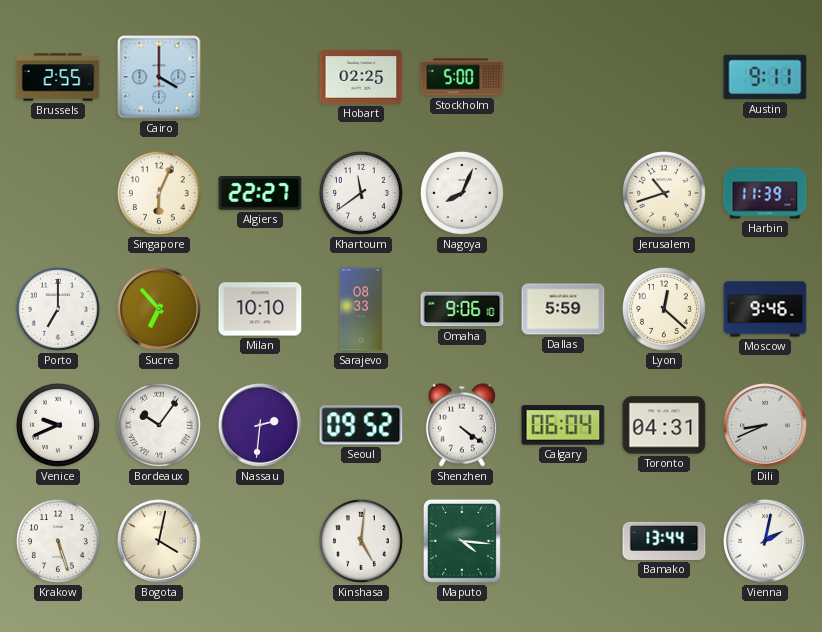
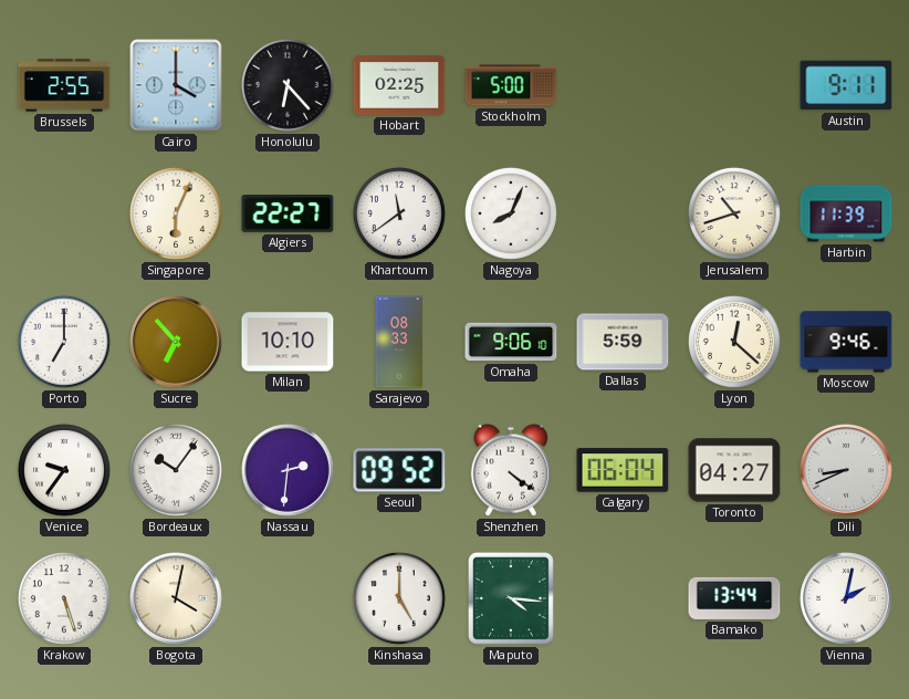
Honolulu: none -> 6:23 (288, 85)
Venice: 9:41 -> 9:36 (64, 470)
Toronto: 04:31 -> 04:27 (734, 470)
Kinshasa: 5:01 -> 5:00 (399, 598)
